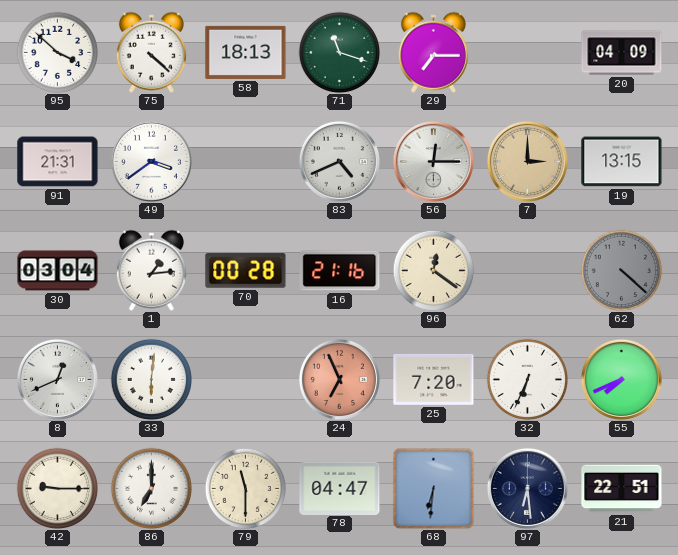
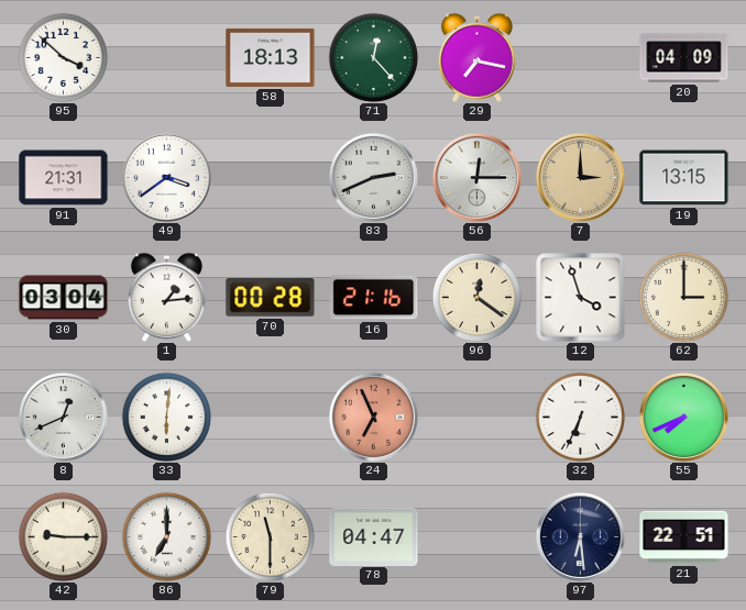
75: 4:22 -> none (151, 52)
71: 11:18 -> 12:23 (373, 57)
29: 7:15 -> 7:17 (476, 57)
83: 4:41 -> 2:41 (373, 177)
12: none -> 3:57 (581, 298)
62: 4:22 -> 3:00 (683, 297)
62 dial: grey -> cream (683, 297)
25: 7:20 -> none (434, 379)
68: 6:31 -> none (433, 488)
